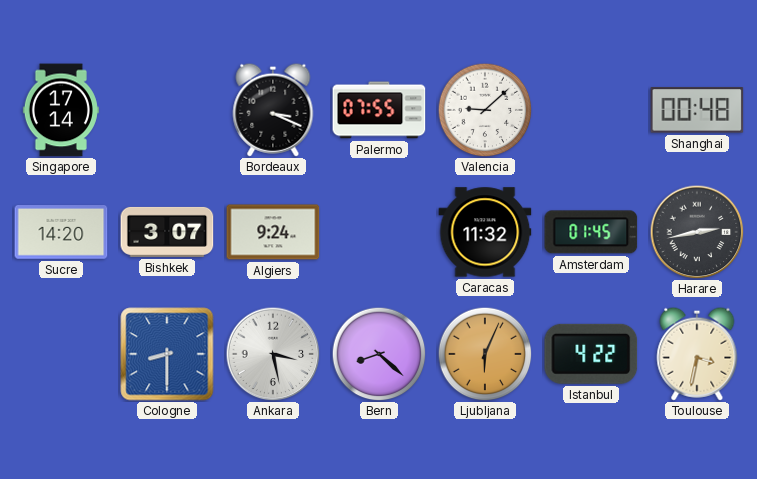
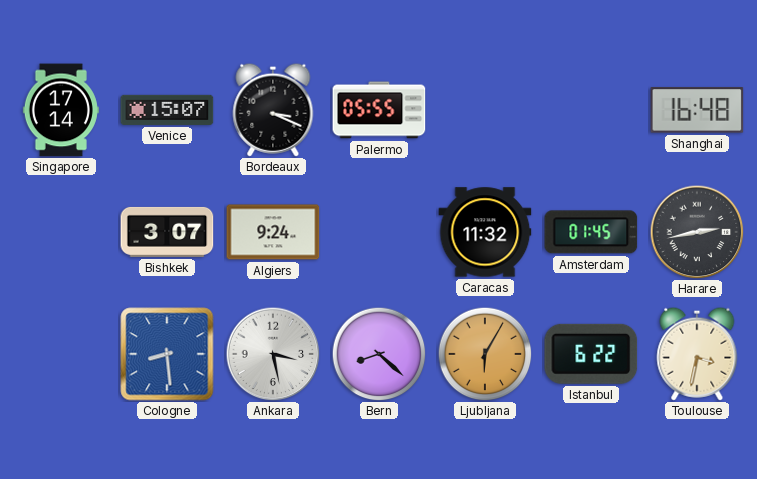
Venice: none -> 15:07 (167, 110)
Palermo: 07:55 -> 05:55 (379, 110)
Valencia: 9:08 -> none (485, 110)
Shanghai: 00:48 -> 16:48 (697, 110)
Sucre: 14:20 -> none (61, 233)
Cologne: 8:30 -> 8:29 (167, 354)
Ljubljana: 6:04 -> 6:05 (485, 354)
Istanbul: 4:22 -> 6:22 (591, 354)
